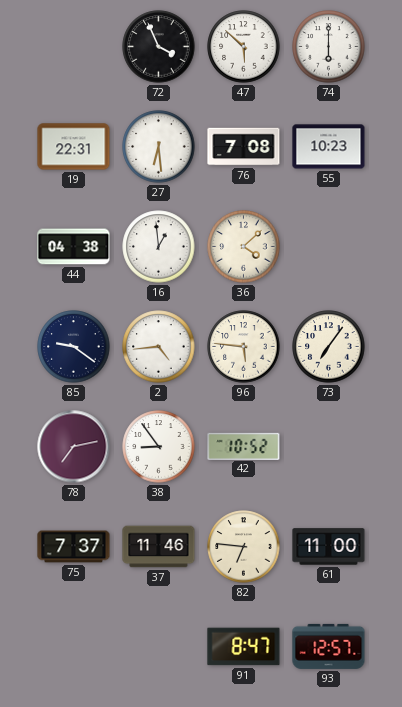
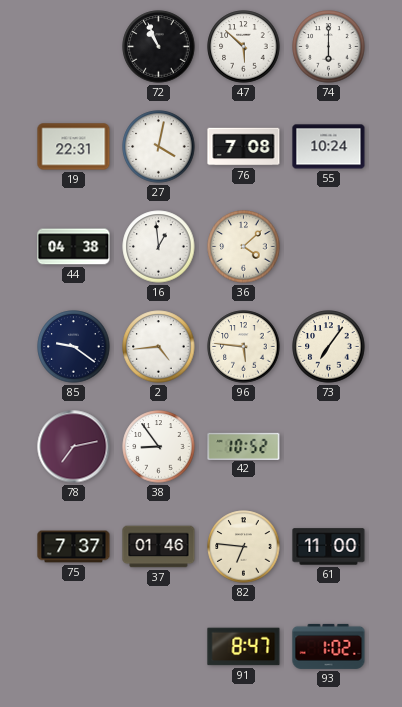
72: 3:56 -> 10:56 (159, 47)
27: 6:29 -> 4:02 (159, 147)
55: 10:23 -> 10:24 (329, 147)
37: 11:46 -> 01:46 (159, 547)
93: 12:57 -> 1:02 (329, 646)
